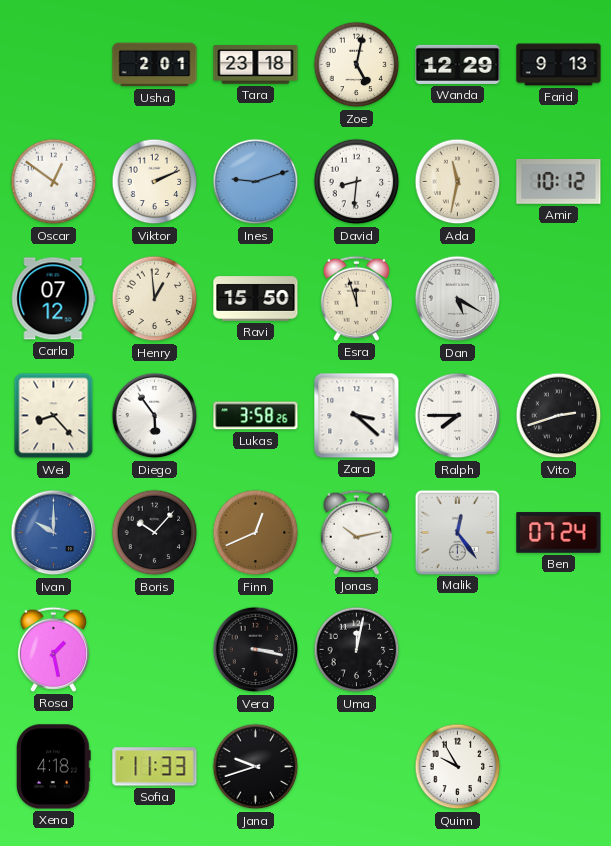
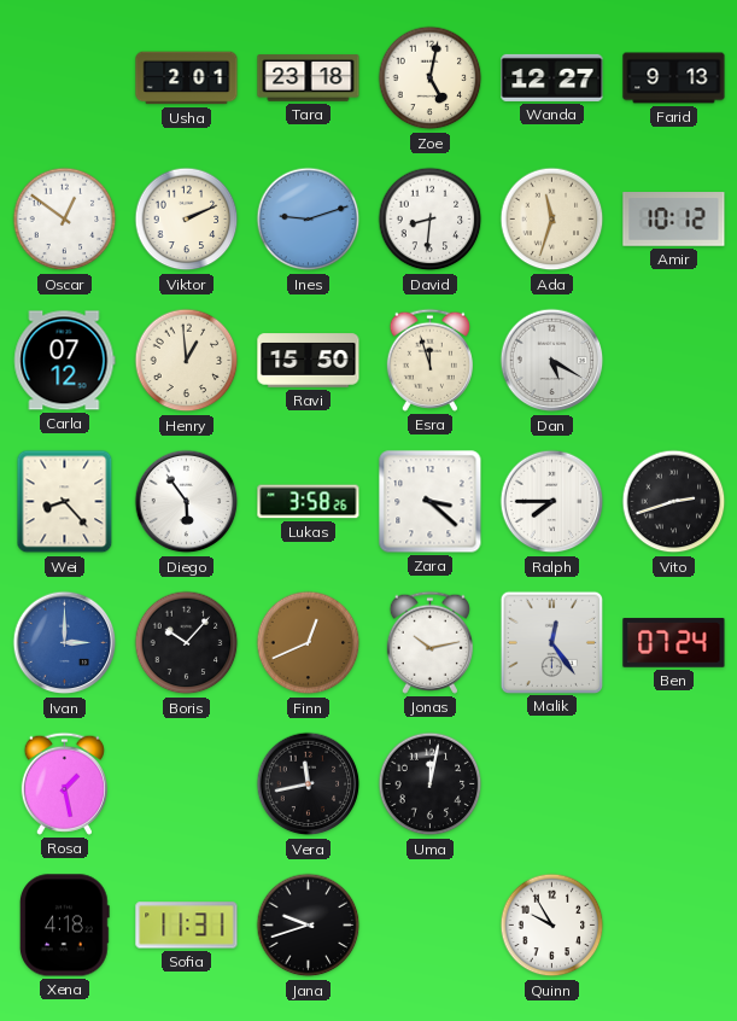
Wanda: 12:29 -> 12:27 (552, 77)
Ada: 11:32 -> 11:33 (552, 220)
Ivan: 10:00 -> 3:00 (65, 643)
Vera: 3:17 -> 11:43 (309, 784)
Sofia: 11:33 -> 11:31 (187, 926)
